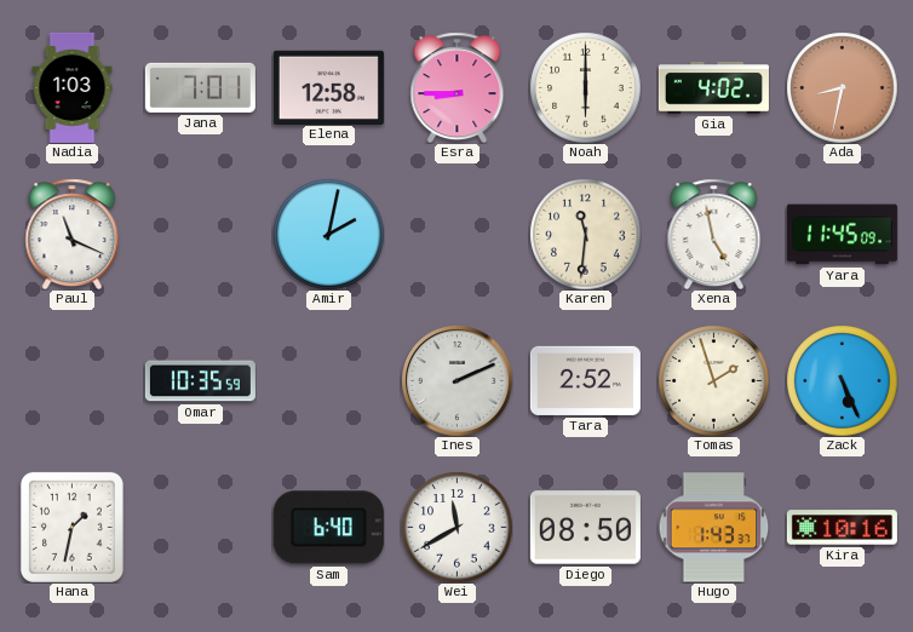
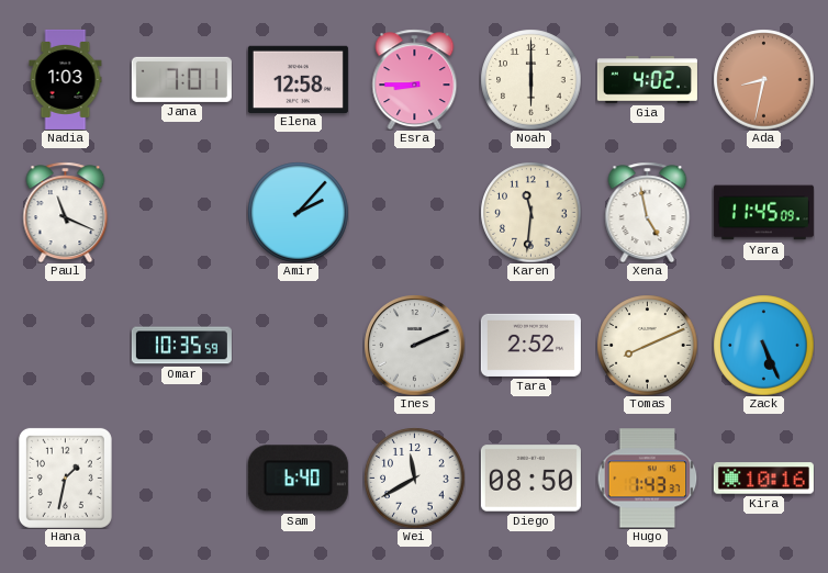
Amir: 2:02 -> 2:07 (298, 212)
Tomas: 1:57 -> 8:11 (647, 345)
